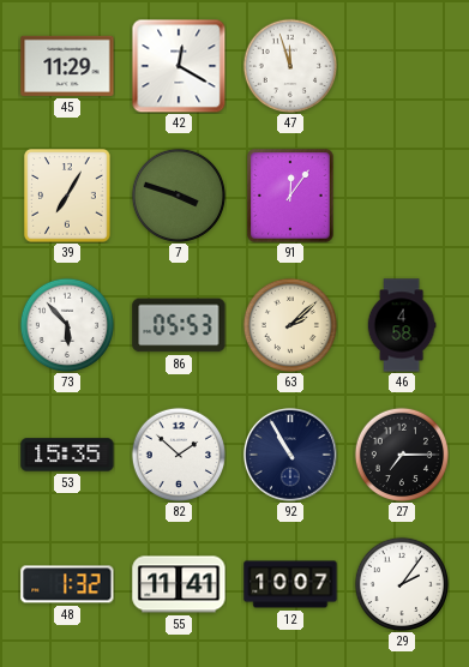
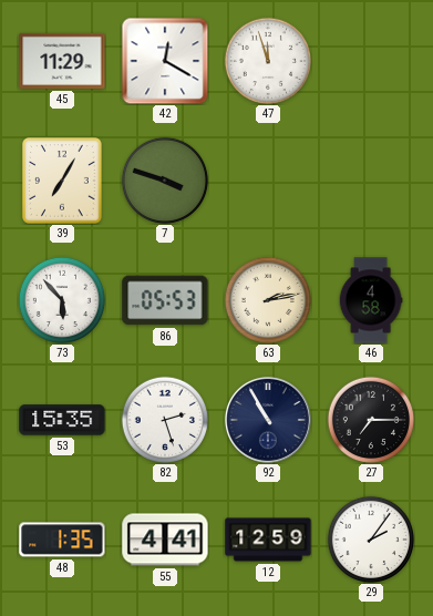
91: 12:06 -> none (290, 196)
63: 2:08 -> 2:13 (267, 299)
82: 1:52 -> 2:27 (164, 419)
48: 1:32 -> 1:35 (62, 540)
55: 11:41 -> 4:41 (165, 540)
12: 10:07 -> 12:59 (268, 540)
